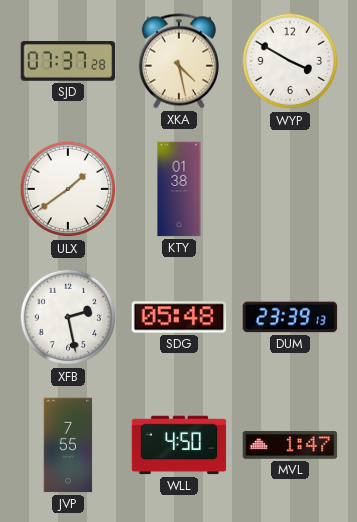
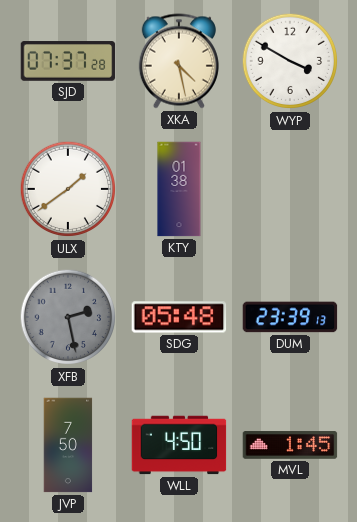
XFB dial: white -> grey (68, 317)
JVP: 7:55 -> 7:50 (68, 445)
MVL: 1:47 -> 1:45 (290, 445)
